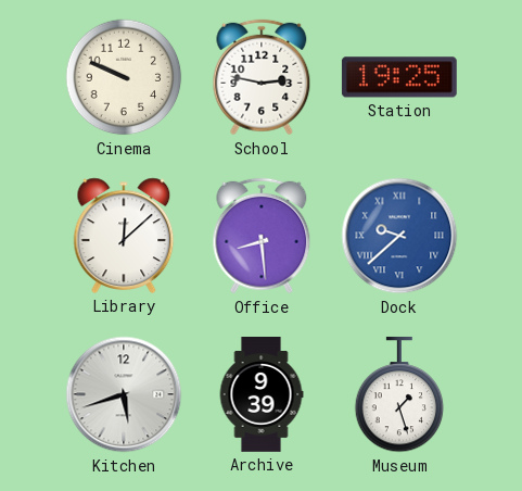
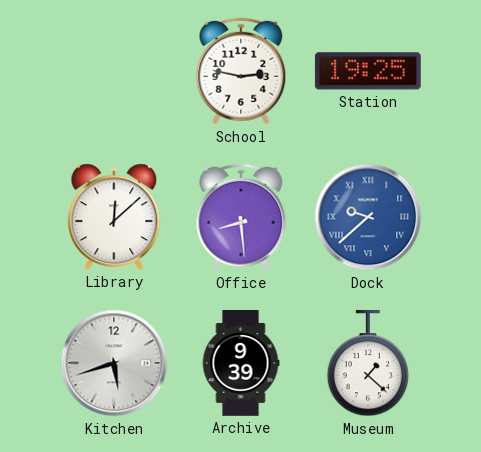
Cinema: 9:49 -> none (124, 77)
Museum: 1:27 -> 1:22 (368, 363)
